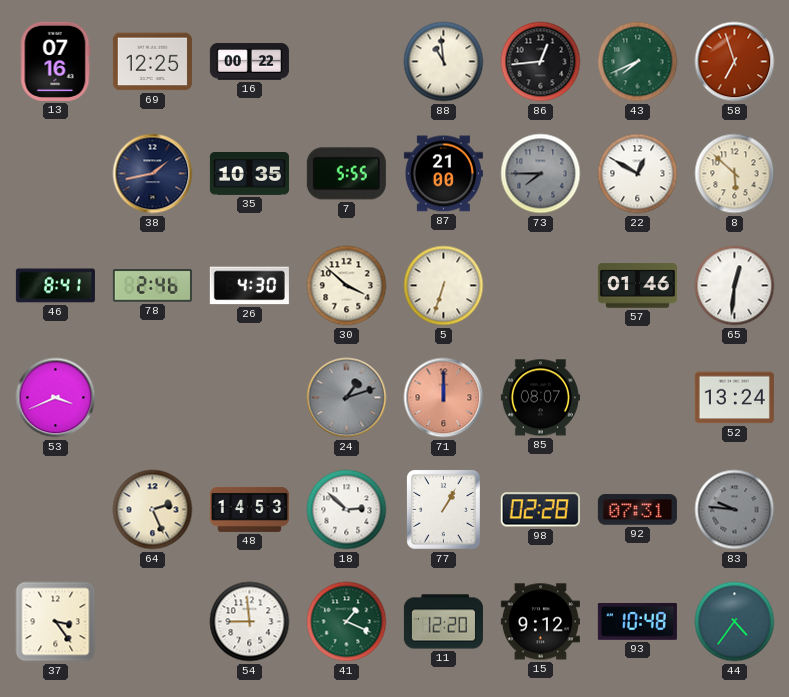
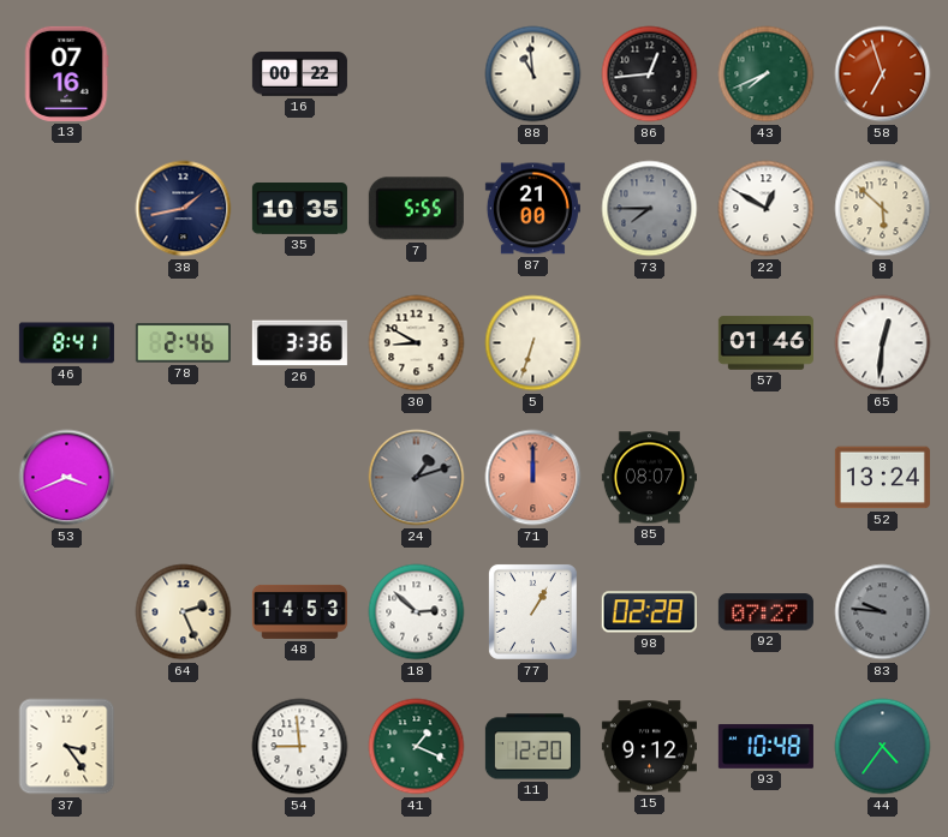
69: 12:25 -> none (152, 62)
26: 4:30 -> 3:36 (299, 343)
30: 3:52 -> 8:50 (417, 343)
92: 07:31 -> 07:27 (765, 612)
